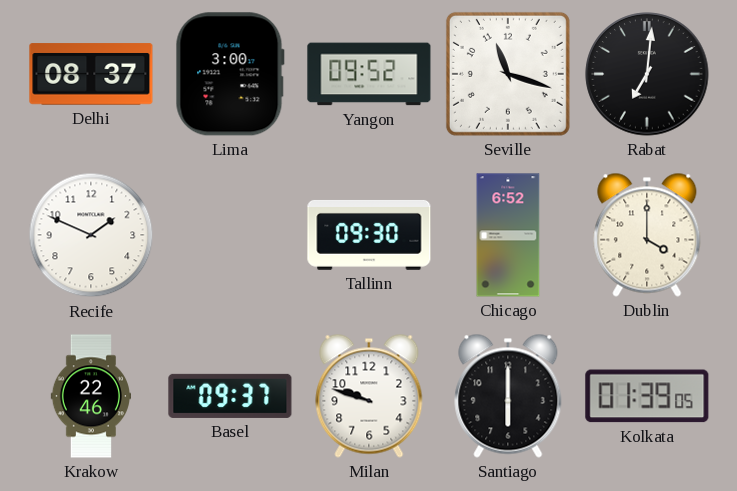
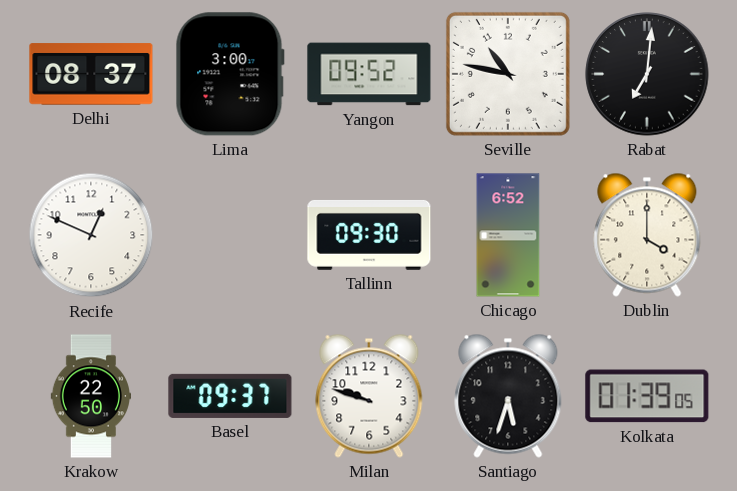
Seville: 11:18 -> 10:47 (508, 74)
Recife: 1:49 -> 12:49 (91, 235)
Krakow: 22:46 -> 22:50 (90, 396)
Santiago: 6:00 -> 5:33 (508, 396)
